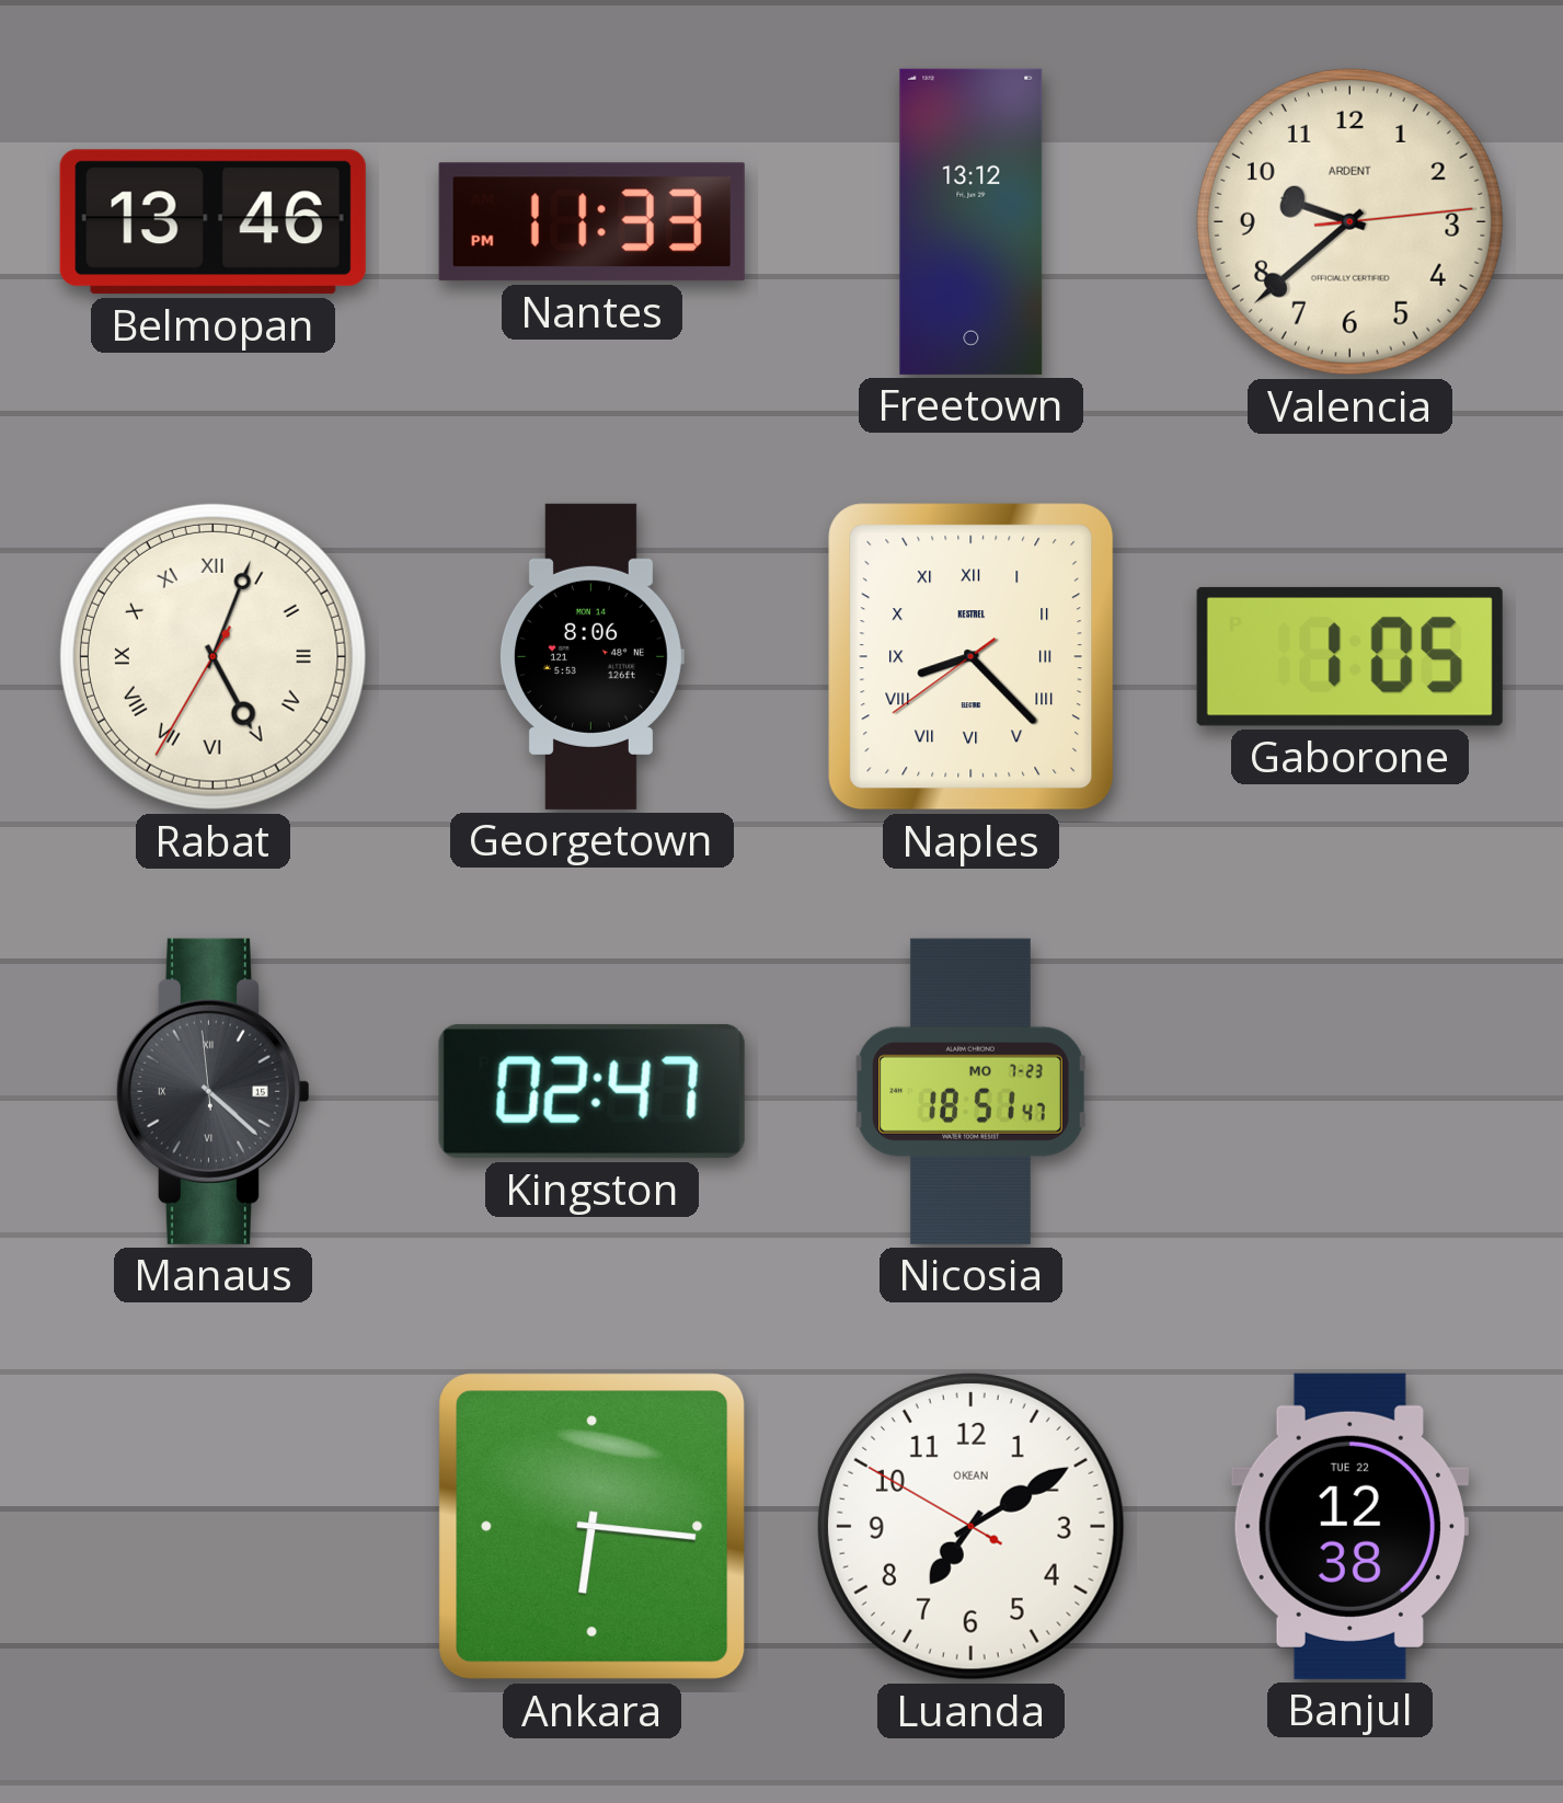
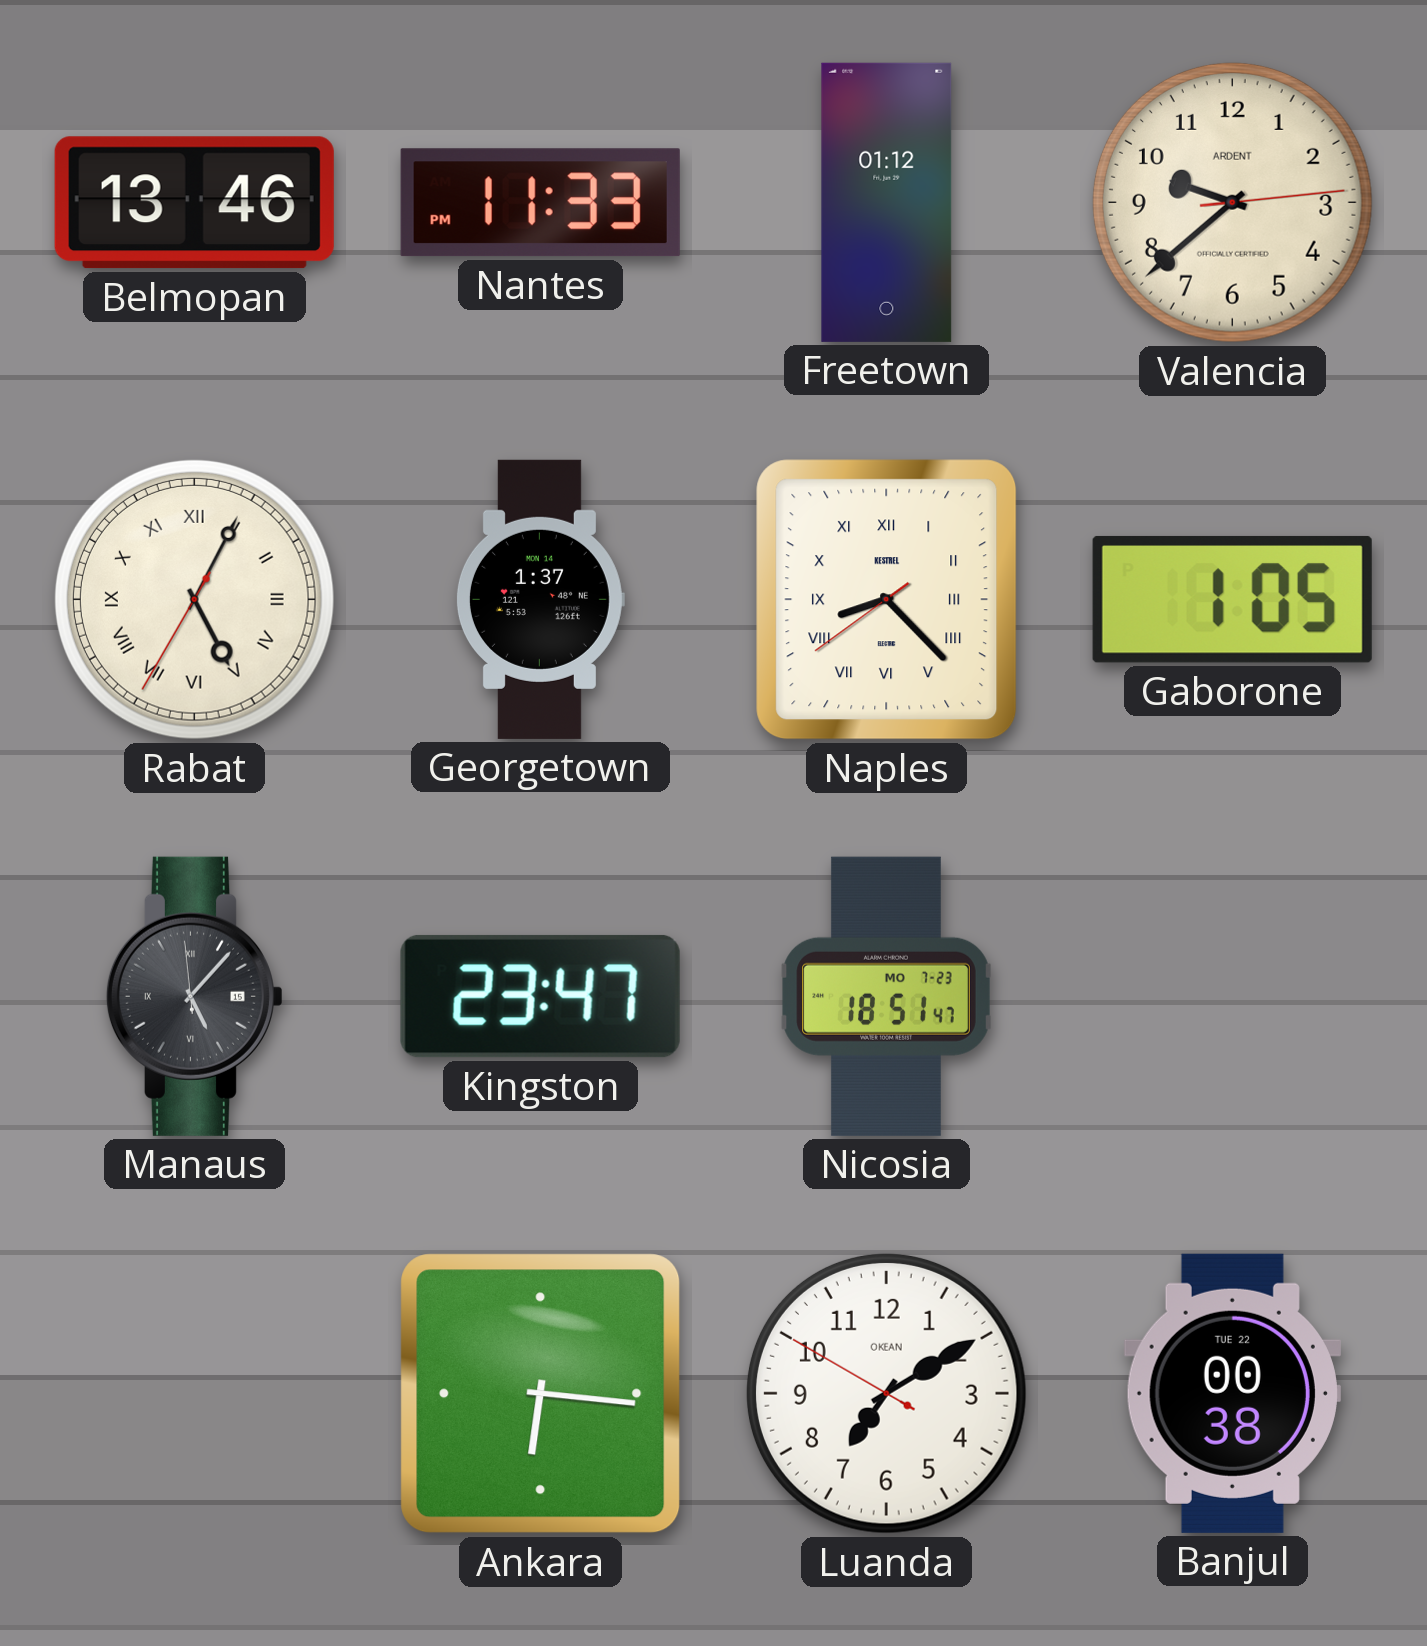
Freetown: 13:12 -> 01:12 (887, 202)
Rabat: 5:03 -> 5:04 (194, 599)
Georgetown: 8:06 -> 1:37 (540, 599)
Manaus: 4:21 -> 5:06 (194, 996)
Kingston: 02:47 -> 23:47 (540, 996)
Banjul: 12:38 -> 00:38 (1232, 1393)
